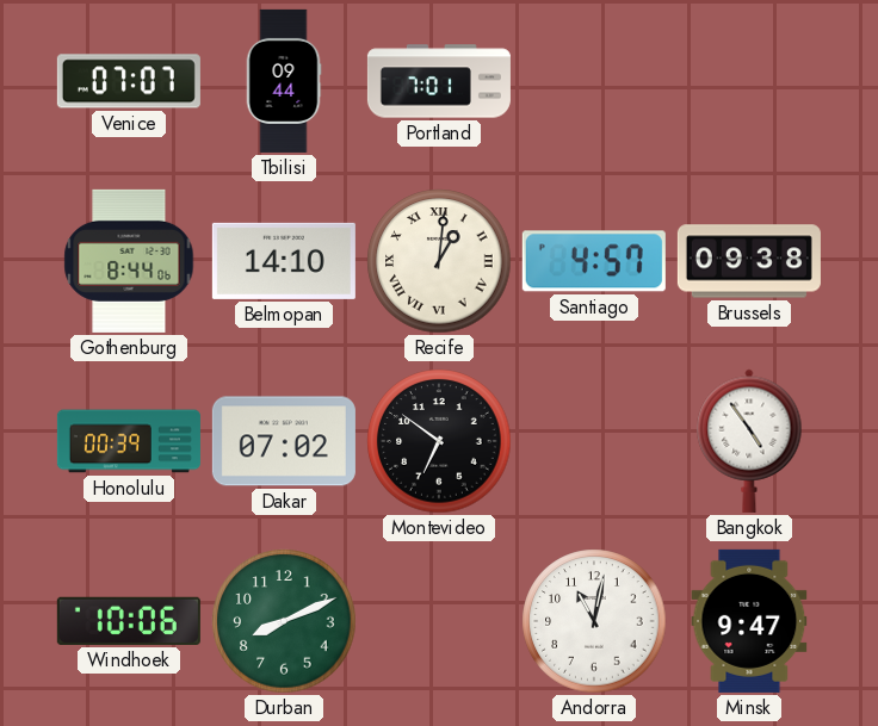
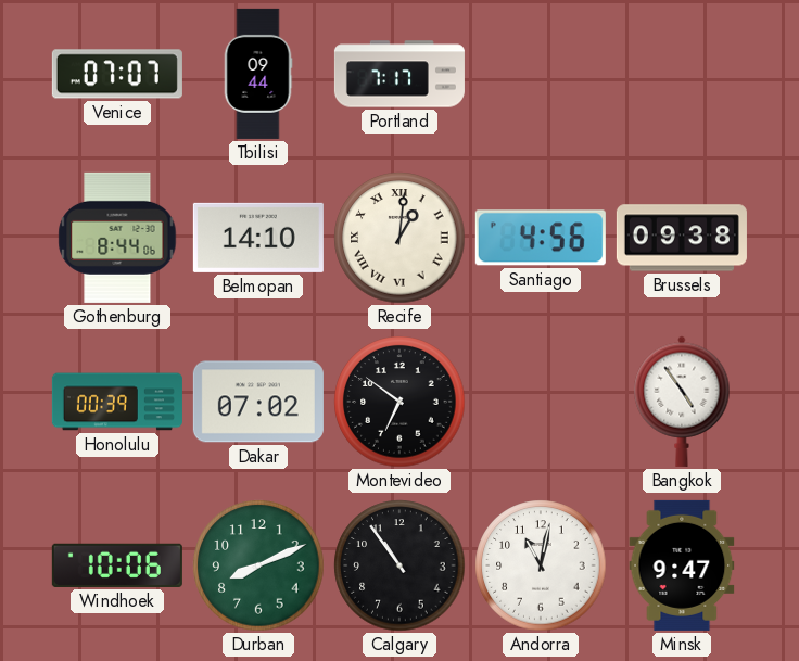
Portland: 7:01 -> 7:17 (399, 74)
Santiago: 4:57 -> 4:56 (541, 238)
Calgary: none -> 10:54 (399, 565)
